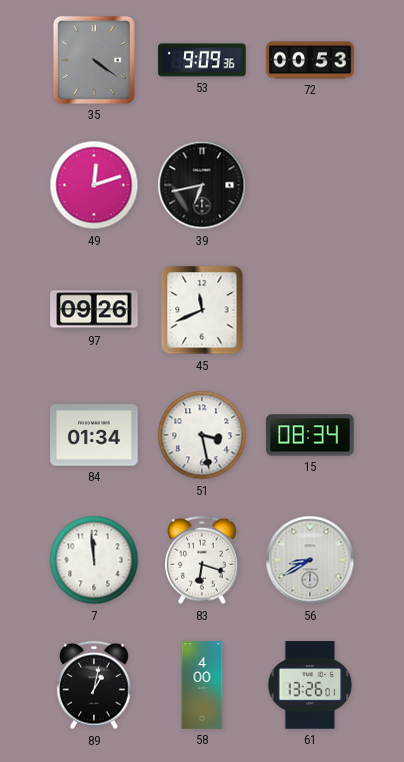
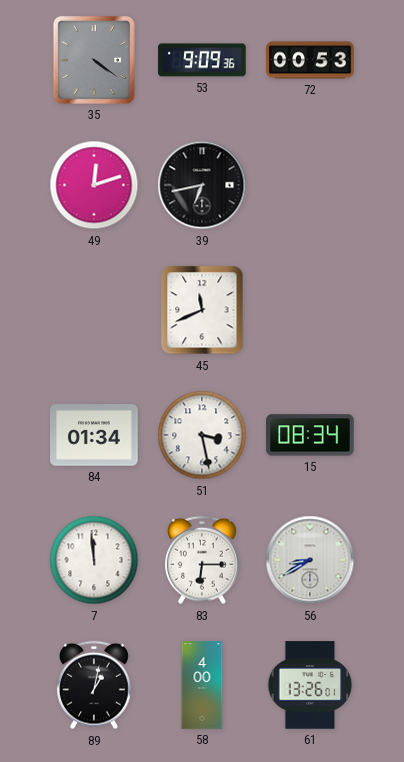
97: 09:26 -> none (94, 310)
83: 6:18 -> 6:15 (203, 560)
